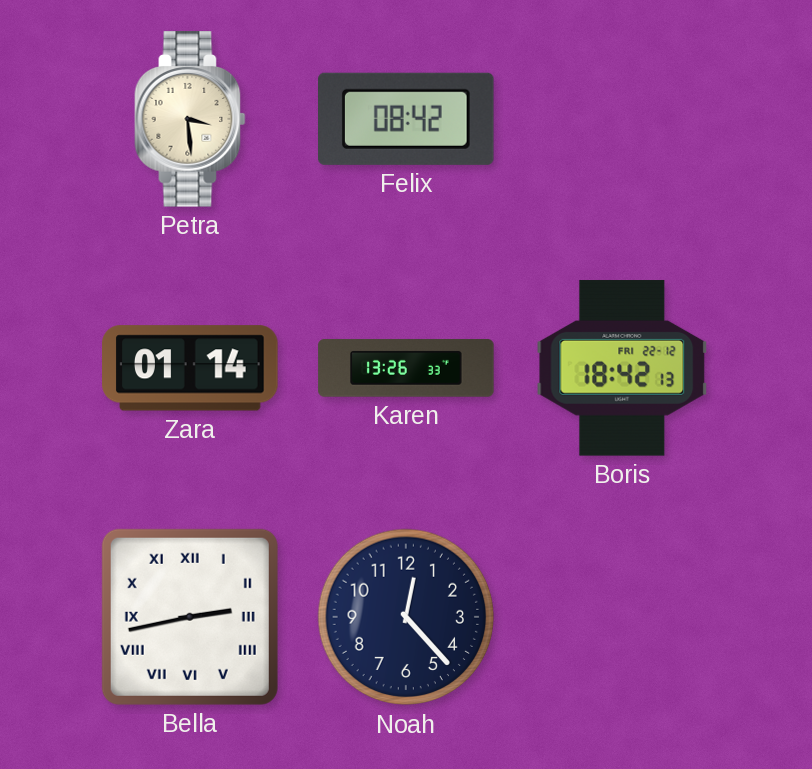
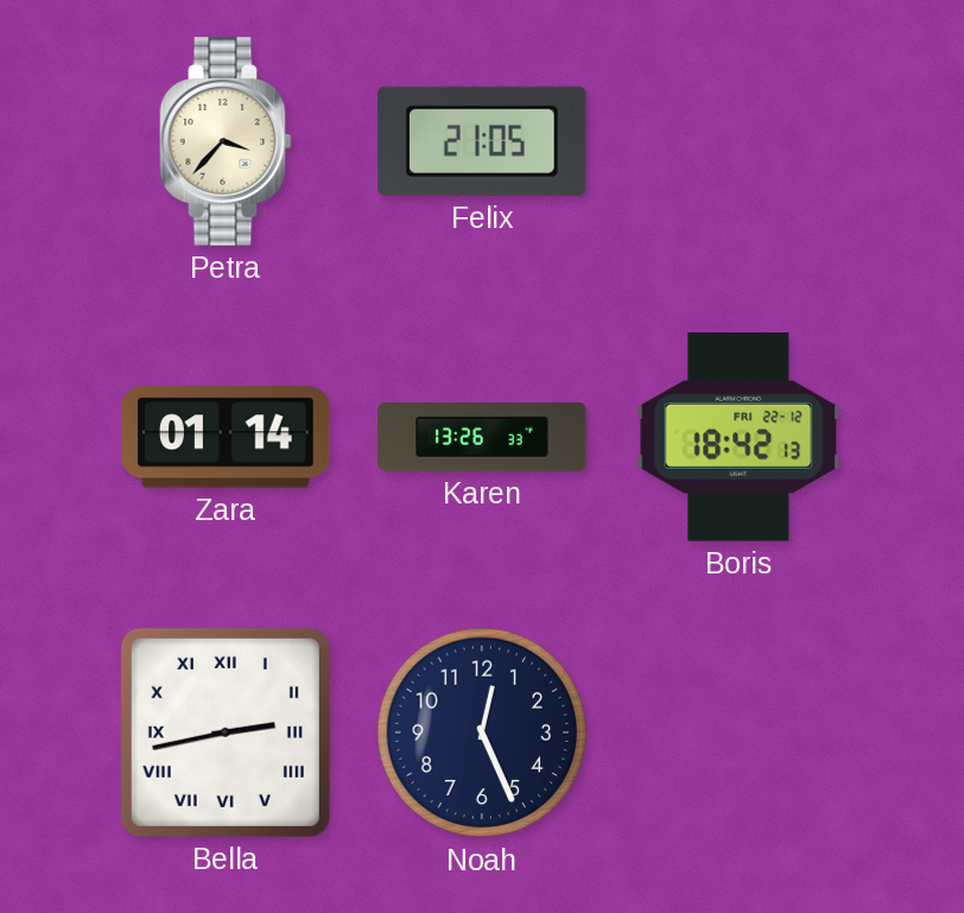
Petra: 3:29 -> 3:37 (226, 141)
Felix: 08:42 -> 21:05 (483, 141)
Noah: 12:23 -> 12:26 (482, 733)
